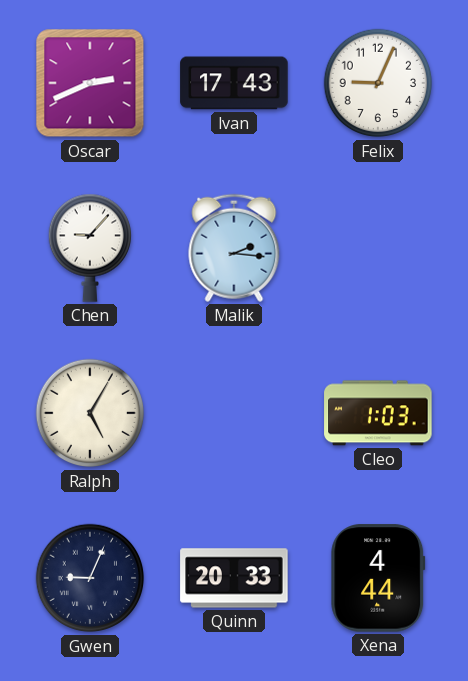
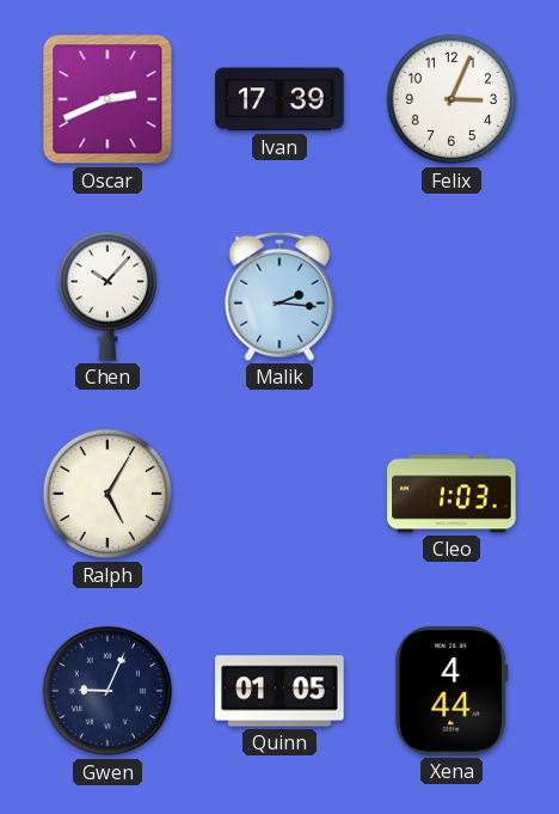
Ivan: 17:43 -> 17:39 (279, 99)
Felix: 9:04 -> 3:04 (451, 99)
Chen: 9:07 -> 10:07 (106, 296)
Quinn: 20:33 -> 01:05 (279, 691)
